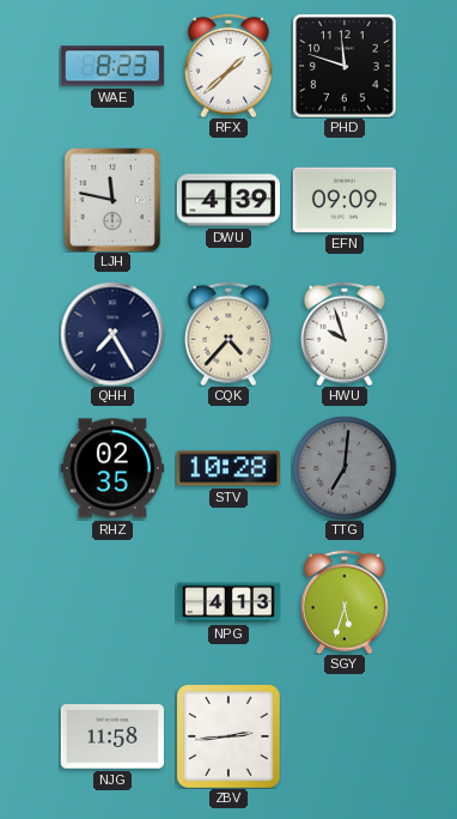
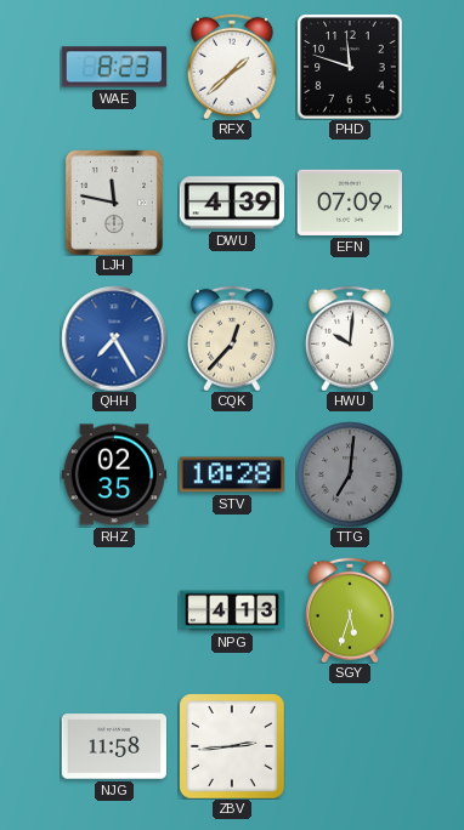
EFN: 09:09 -> 07:09 (349, 203)
QHH dial: navy -> blue (114, 339)
CQK: 4:37 -> 12:37 (232, 339)
HWU: 9:57 -> 10:01 (350, 339)
